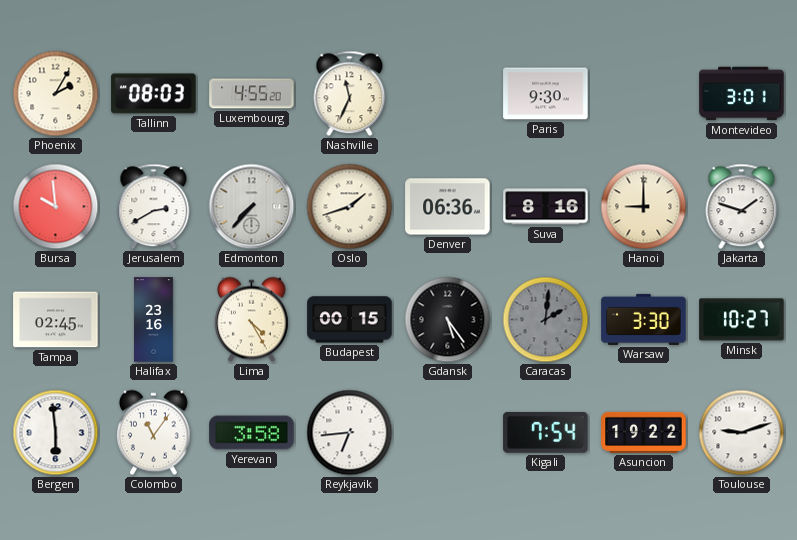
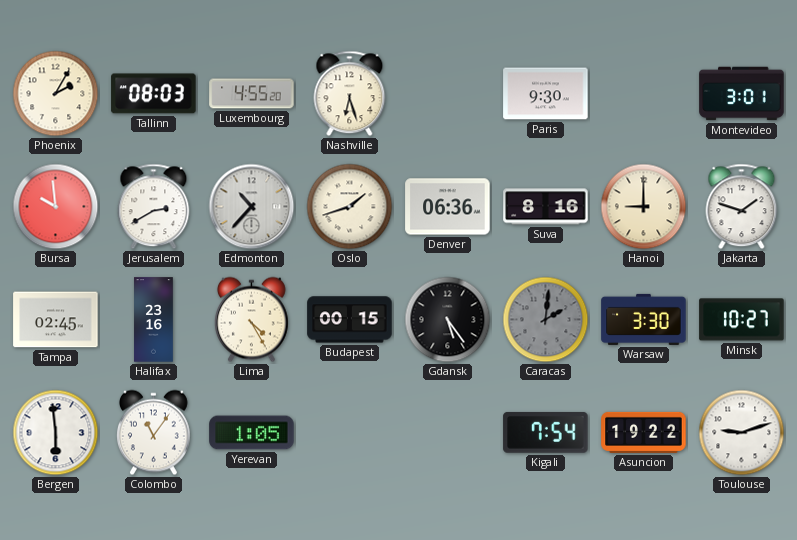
Nashville: 11:34 -> 6:27 (350, 94)
Edmonton: 7:37 -> 10:37 (252, 207)
Yerevan: 3:58 -> 1:05 (252, 433)
Reykjavik: 6:44 -> none (350, 433)
